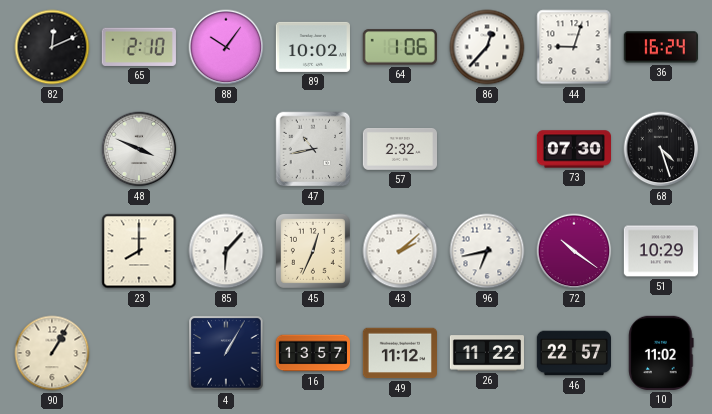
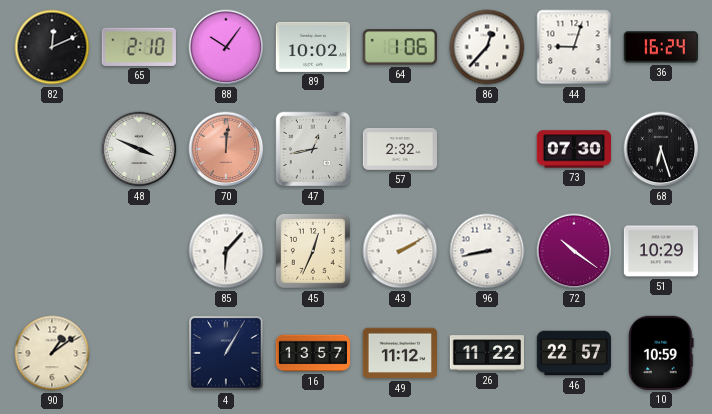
70: none -> 12:01 (226, 149)
47: 10:43 -> 12:43 (313, 149)
68: 4:27 -> 6:27 (661, 149)
23: 8:00 -> none (139, 251)
43: 2:08 -> 2:10 (400, 251)
96: 6:43 -> 8:43 (487, 251)
90: 1:05 -> 1:09 (52, 353)
10: 11:02 -> 10:59 (661, 353)
